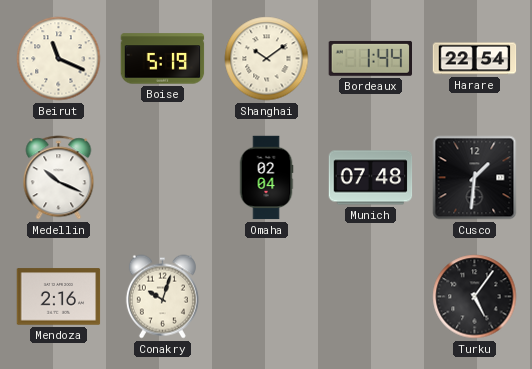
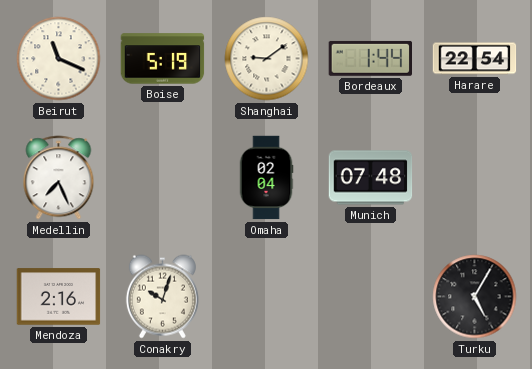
Shanghai: 10:09 -> 9:09 (267, 59)
Medellin: 10:19 -> 7:26 (59, 178)
Cusco: 1:31 -> none (475, 178)
Turku: 5:06 -> 5:05 (475, 297)
